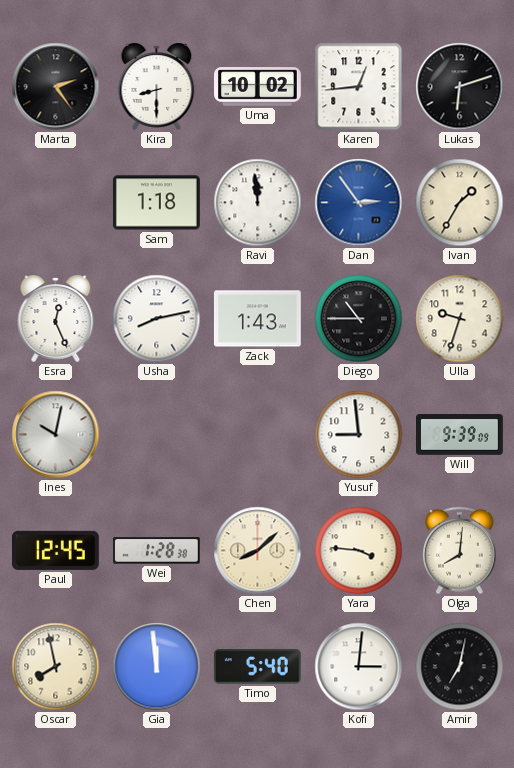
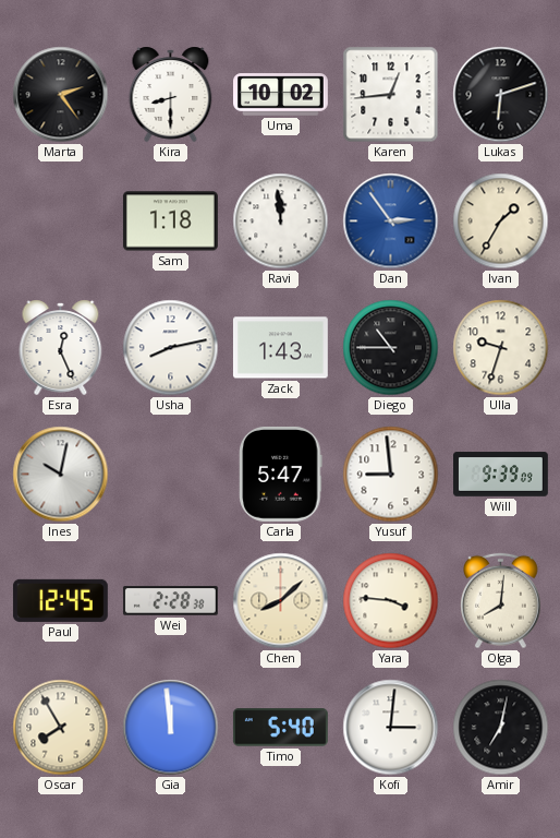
Carla: none -> 5:47 (281, 474)
Wei: 1:28 -> 2:28 (170, 601)
Oscar: 7:58 -> 7:55 (61, 728)
